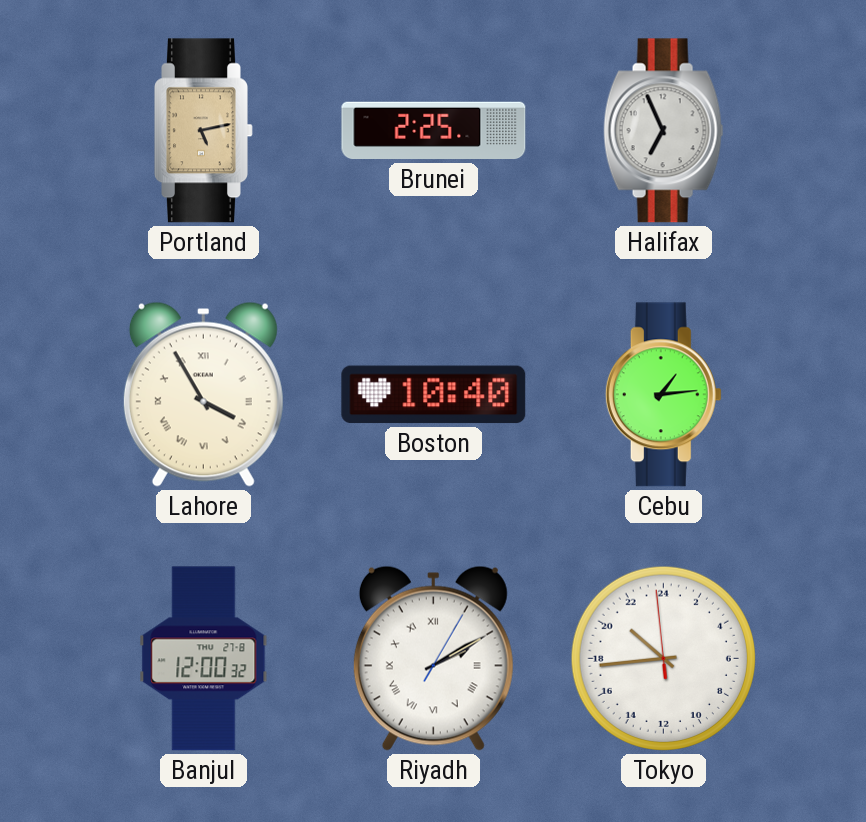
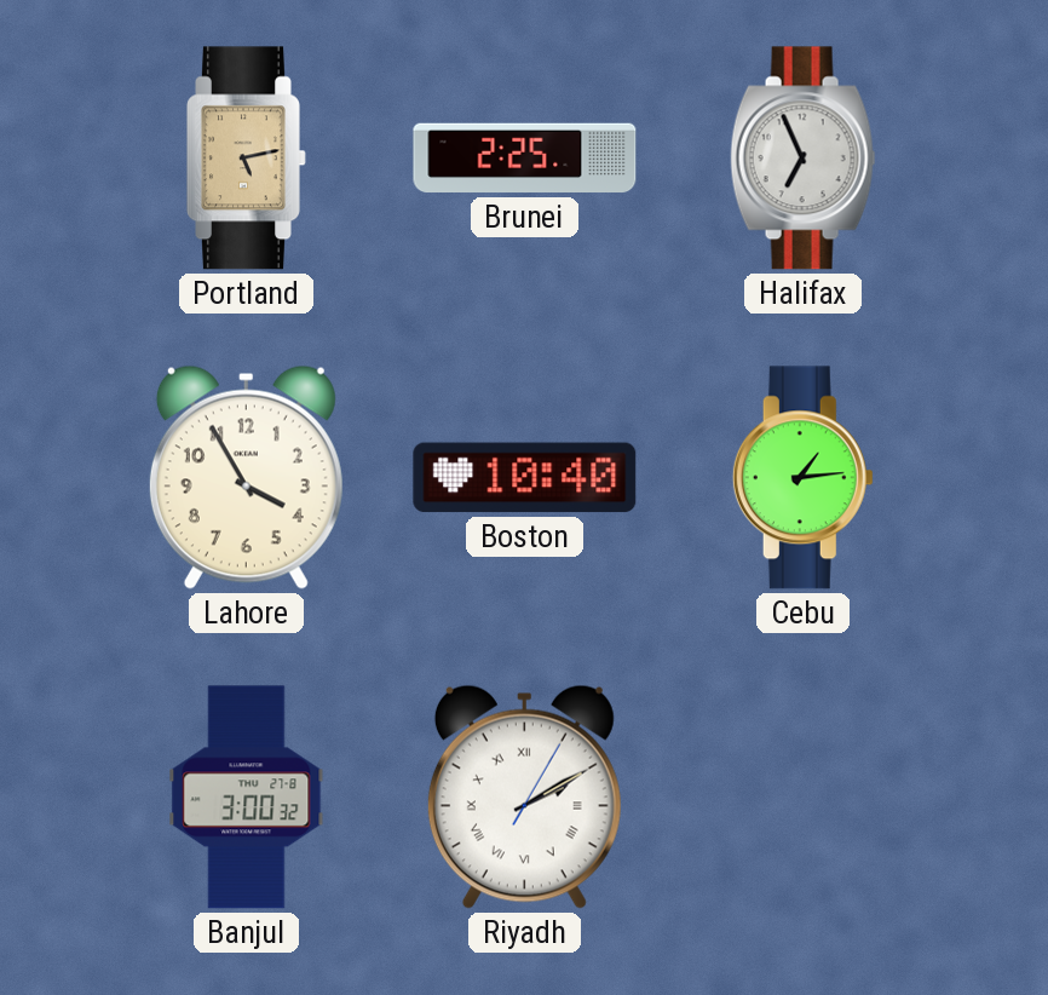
Lahore numerals: Roman -> Arabic (246, 477)
Banjul: 12:00 -> 3:00 (247, 798)
Tokyo: 20:43 -> none (663, 658)
